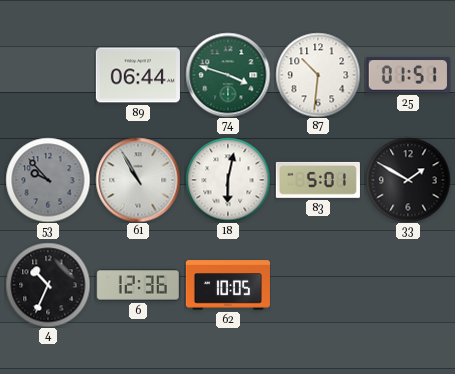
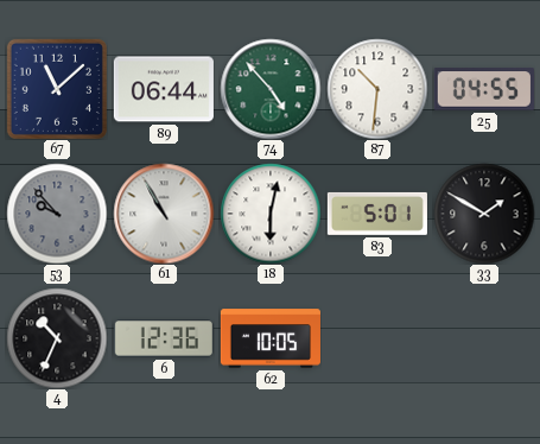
67: none -> 11:08 (57, 89)
74: 3:48 -> 4:53 (271, 89)
25: 01:51 -> 04:55 (484, 89)
